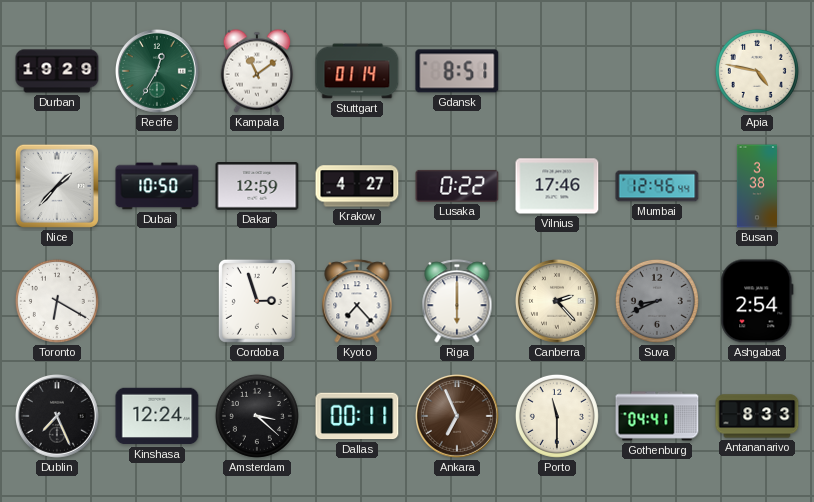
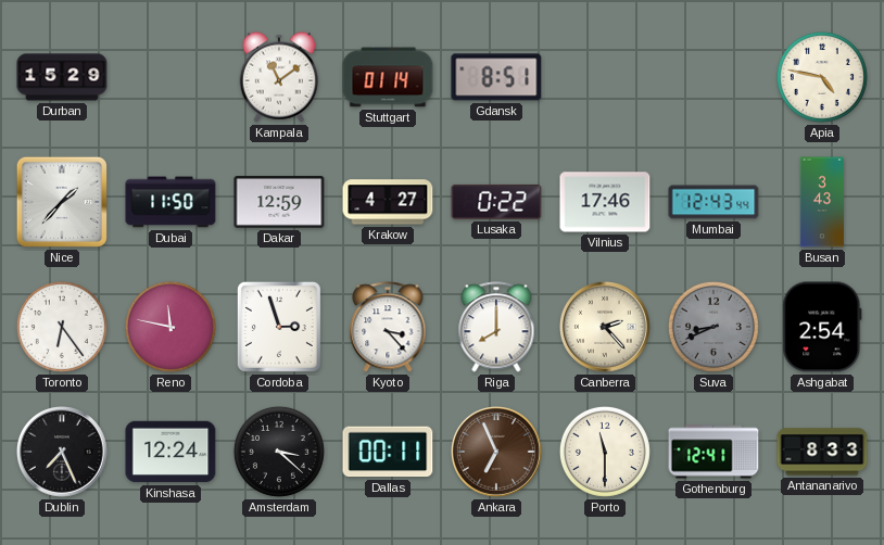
Durban: 19:29 -> 15:29 (62, 77)
Recife: 12:35 -> none (158, 72)
Dubai: 10:50 -> 11:50 (171, 202)
Mumbai: 12:46 -> 12:43 (713, 202)
Busan: 3:38 -> 3:43 (821, 202)
Toronto: 6:20 -> 6:24 (62, 327)
Reno: none -> 11:47 (171, 327)
Kyoto: 7:23 -> 3:23 (388, 327)
Riga: 6:00 -> 8:00 (496, 327)
Gothenburg: 04:41 -> 12:41 (713, 452)
